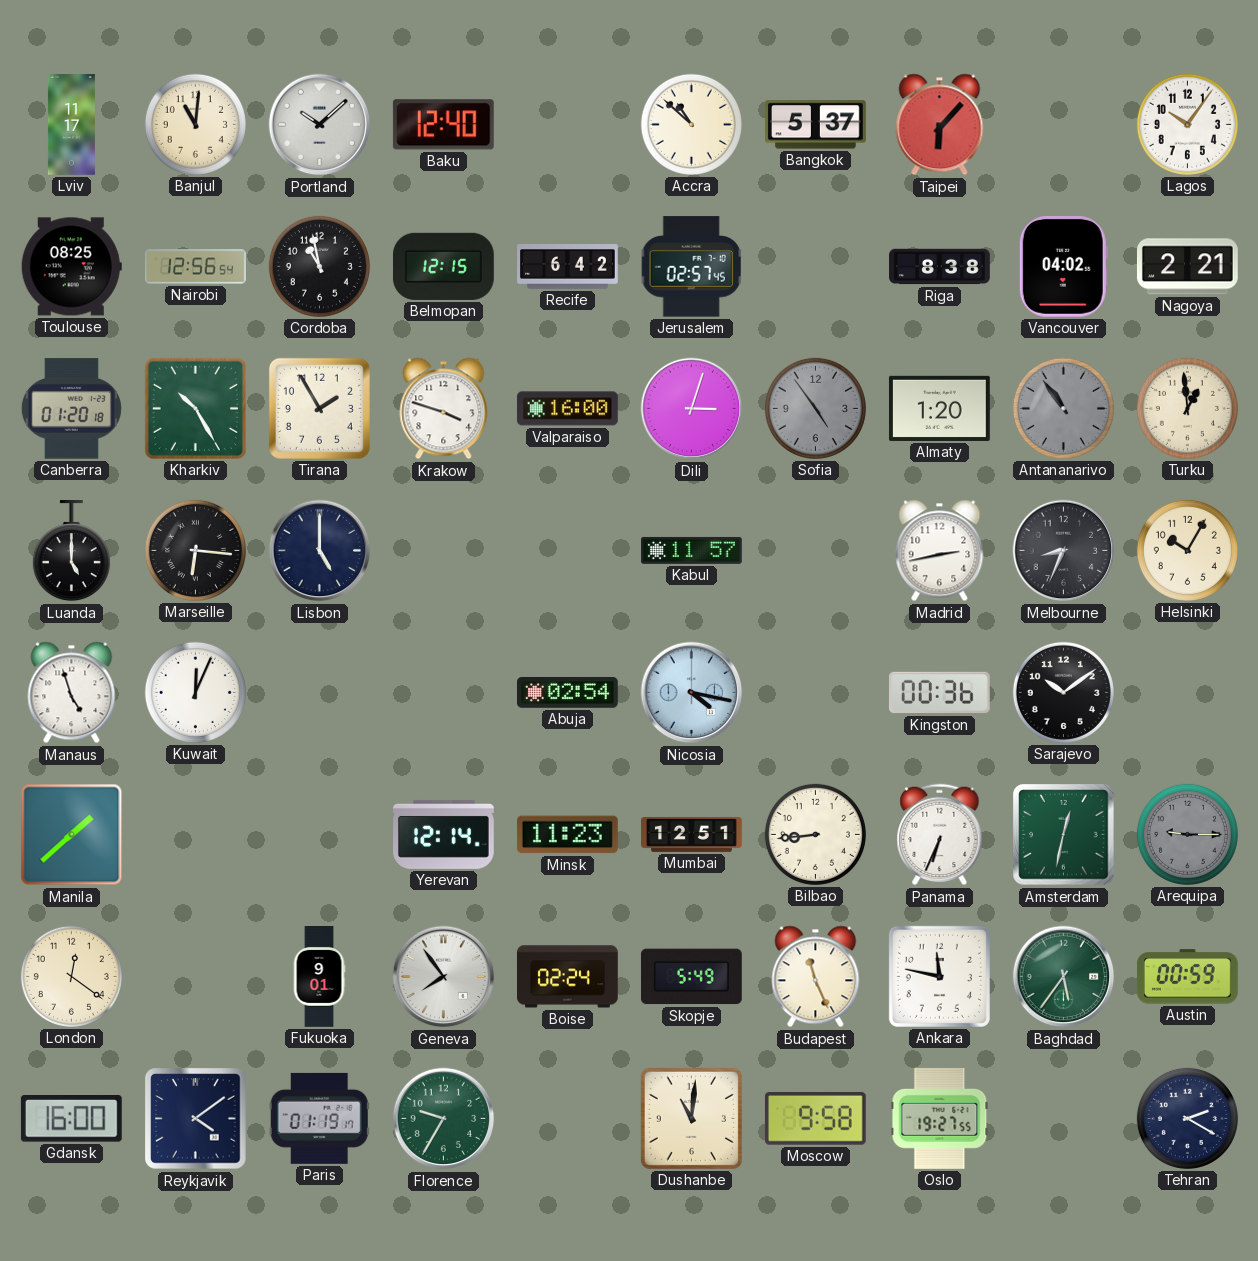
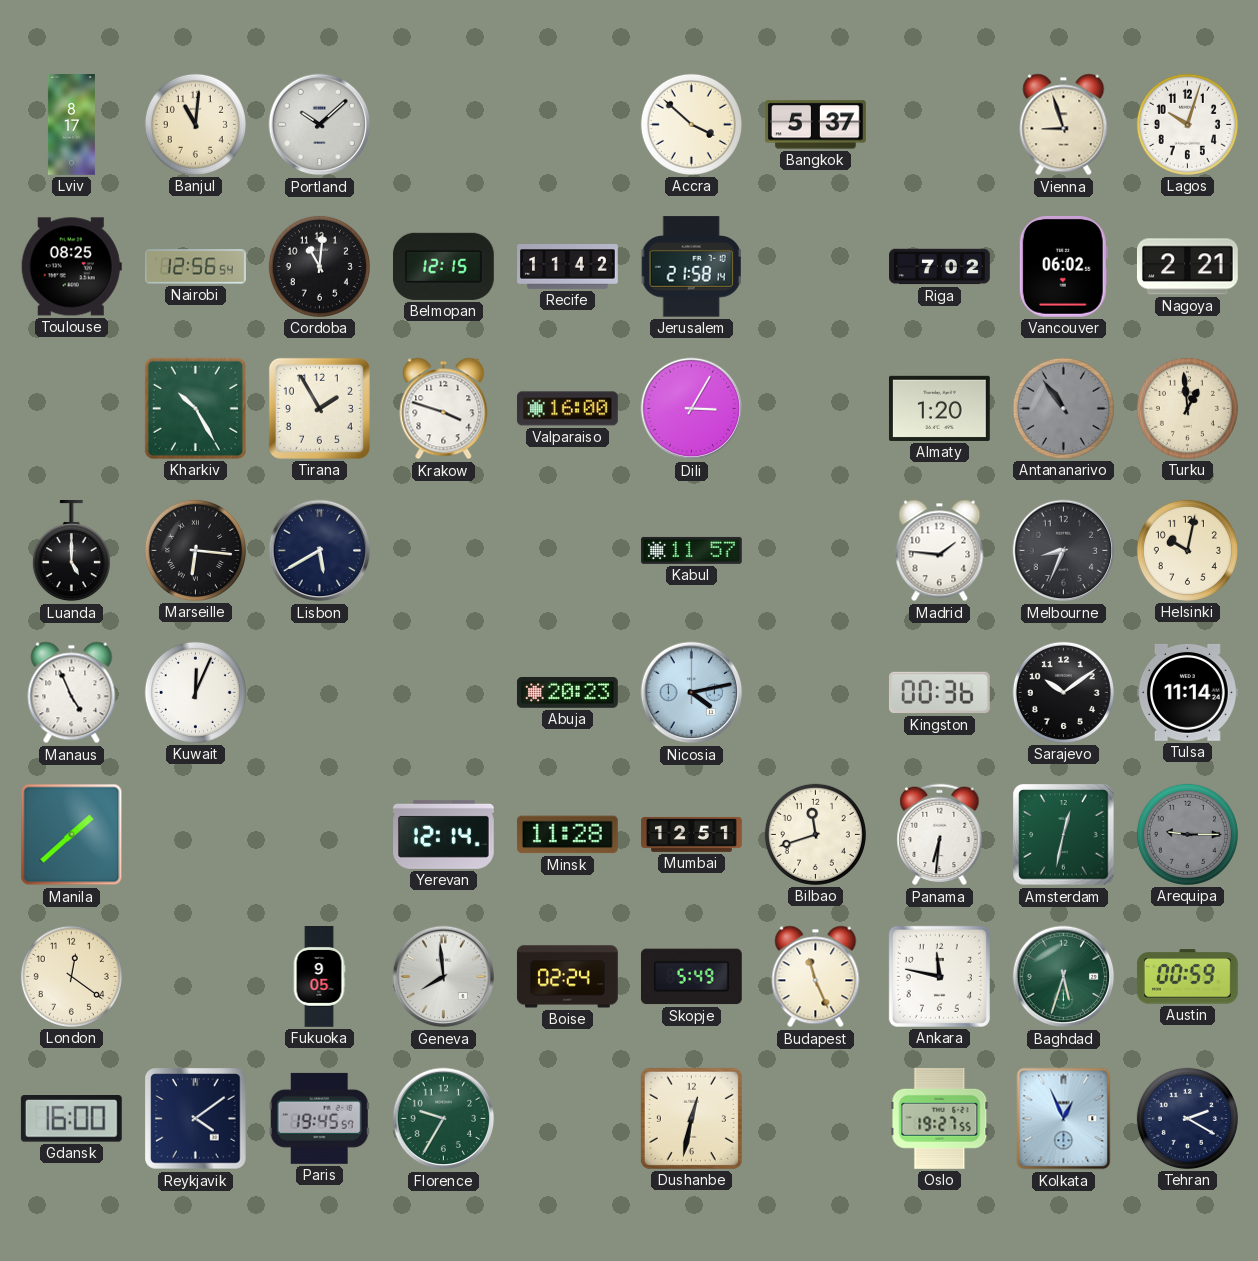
Lviv: 11:17 -> 8:17 (71, 125)
Baku: 12:40 -> none (443, 125)
Accra: 10:52 -> 3:52 (691, 124)
Taipei: 6:07 -> none (940, 125)
Vienna: none -> 8:57 (1064, 125)
Lagos: 10:06 -> 10:03 (1187, 124)
Cordoba: 10:58 -> 11:01 (319, 266)
Recife: 6:42 -> 11:42 (568, 267)
Jerusalem: 02:57 -> 21:58 (691, 267)
Riga: 8:38 -> 7:02 (940, 267)
Vancouver: 04:02 -> 06:02 (1063, 266)
Canberra: 01:20 -> none (71, 409)
Dili: 3:03 -> 3:05 (692, 409)
Sofia: 4:54 -> none (815, 408)
Lisbon: 5:00 -> 5:40 (320, 551)
Madrid: 2:43 -> 1:46 (940, 551)
Helsinki: 10:05 -> 10:02 (1187, 550)
Manaus: 4:57 -> 4:56 (72, 693)
Abuja: 02:54 -> 20:23 (567, 692)
Nicosia: 4:17 -> 4:13 (692, 693)
Tulsa: none -> 11:14 (1187, 692)
Minsk: 11:23 -> 11:28 (567, 835)
Bilbao: 8:44 -> 11:42 (815, 834)
Panama: 6:34 -> 6:31 (940, 835)
Fukuoka: 9:01 -> 9:05 (319, 977)
Geneva: 7:54 -> 7:59 (444, 977)
Baghdad: 5:36 -> 5:33 (1064, 977)
Paris: 01:19 -> 19:45 (319, 1118)
Dushanbe: 11:01 -> 12:32 (691, 1118)
Moscow: 9:58 -> none (815, 1119)
Kolkata: none -> 12:56 (1064, 1119)
